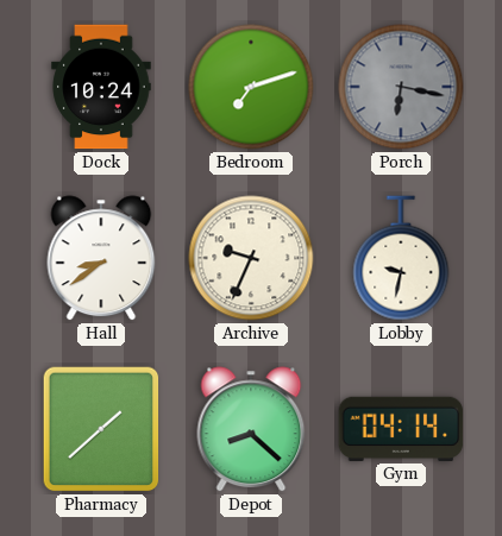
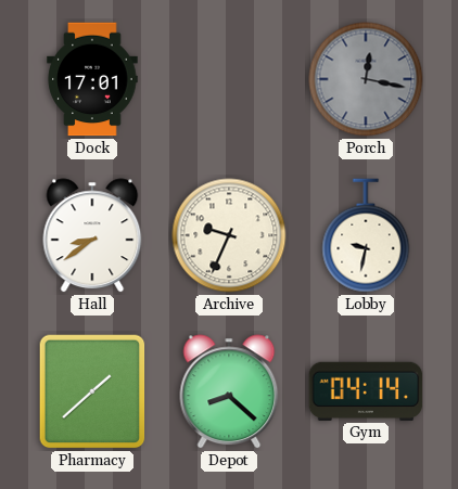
Dock: 10:24 -> 17:01 (92, 79)
Bedroom: 7:12 -> none (251, 87)
Porch: 6:17 -> 12:17 (366, 79)
